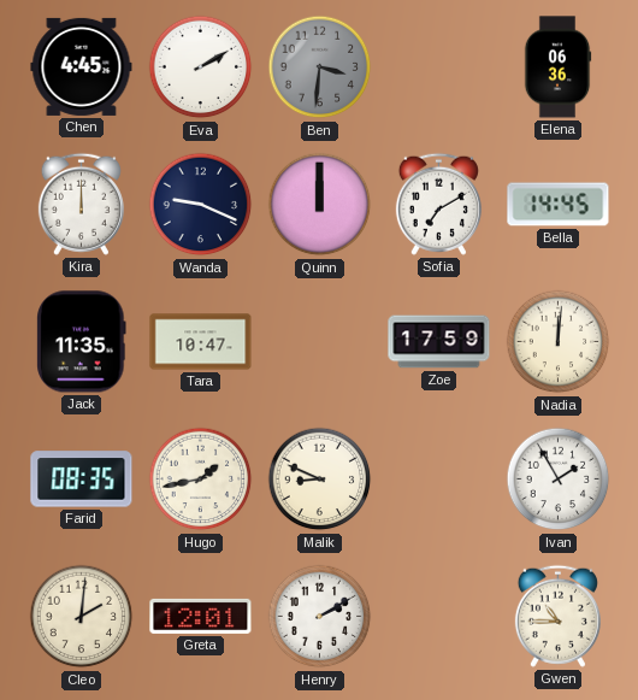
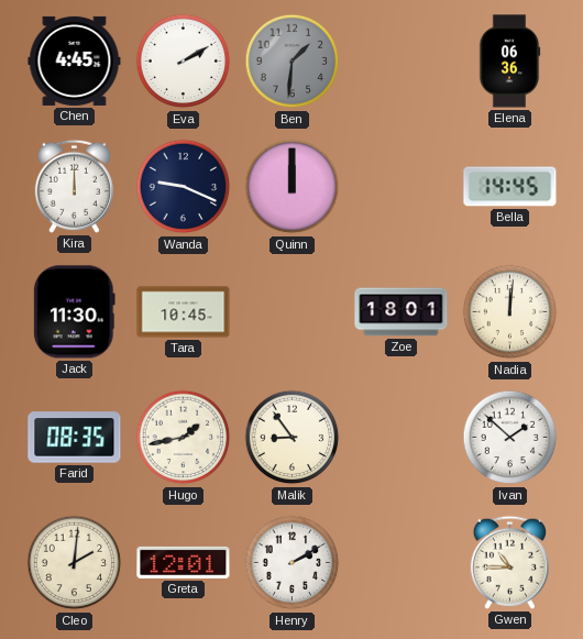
Ben: 3:31 -> 1:31 (293, 62)
Sofia: 7:10 -> none (438, 204)
Jack: 11:35 -> 11:30 (75, 312)
Tara: 10:47 -> 10:45 (184, 312)
Zoe: 17:59 -> 18:01 (402, 312)
Malik: 8:49 -> 8:54 (293, 438)
Ivan: 1:55 -> 1:52 (510, 438)
